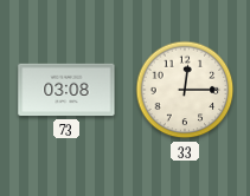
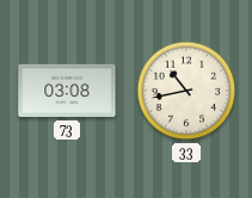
33: 12:15 -> 10:43 (186, 91)
